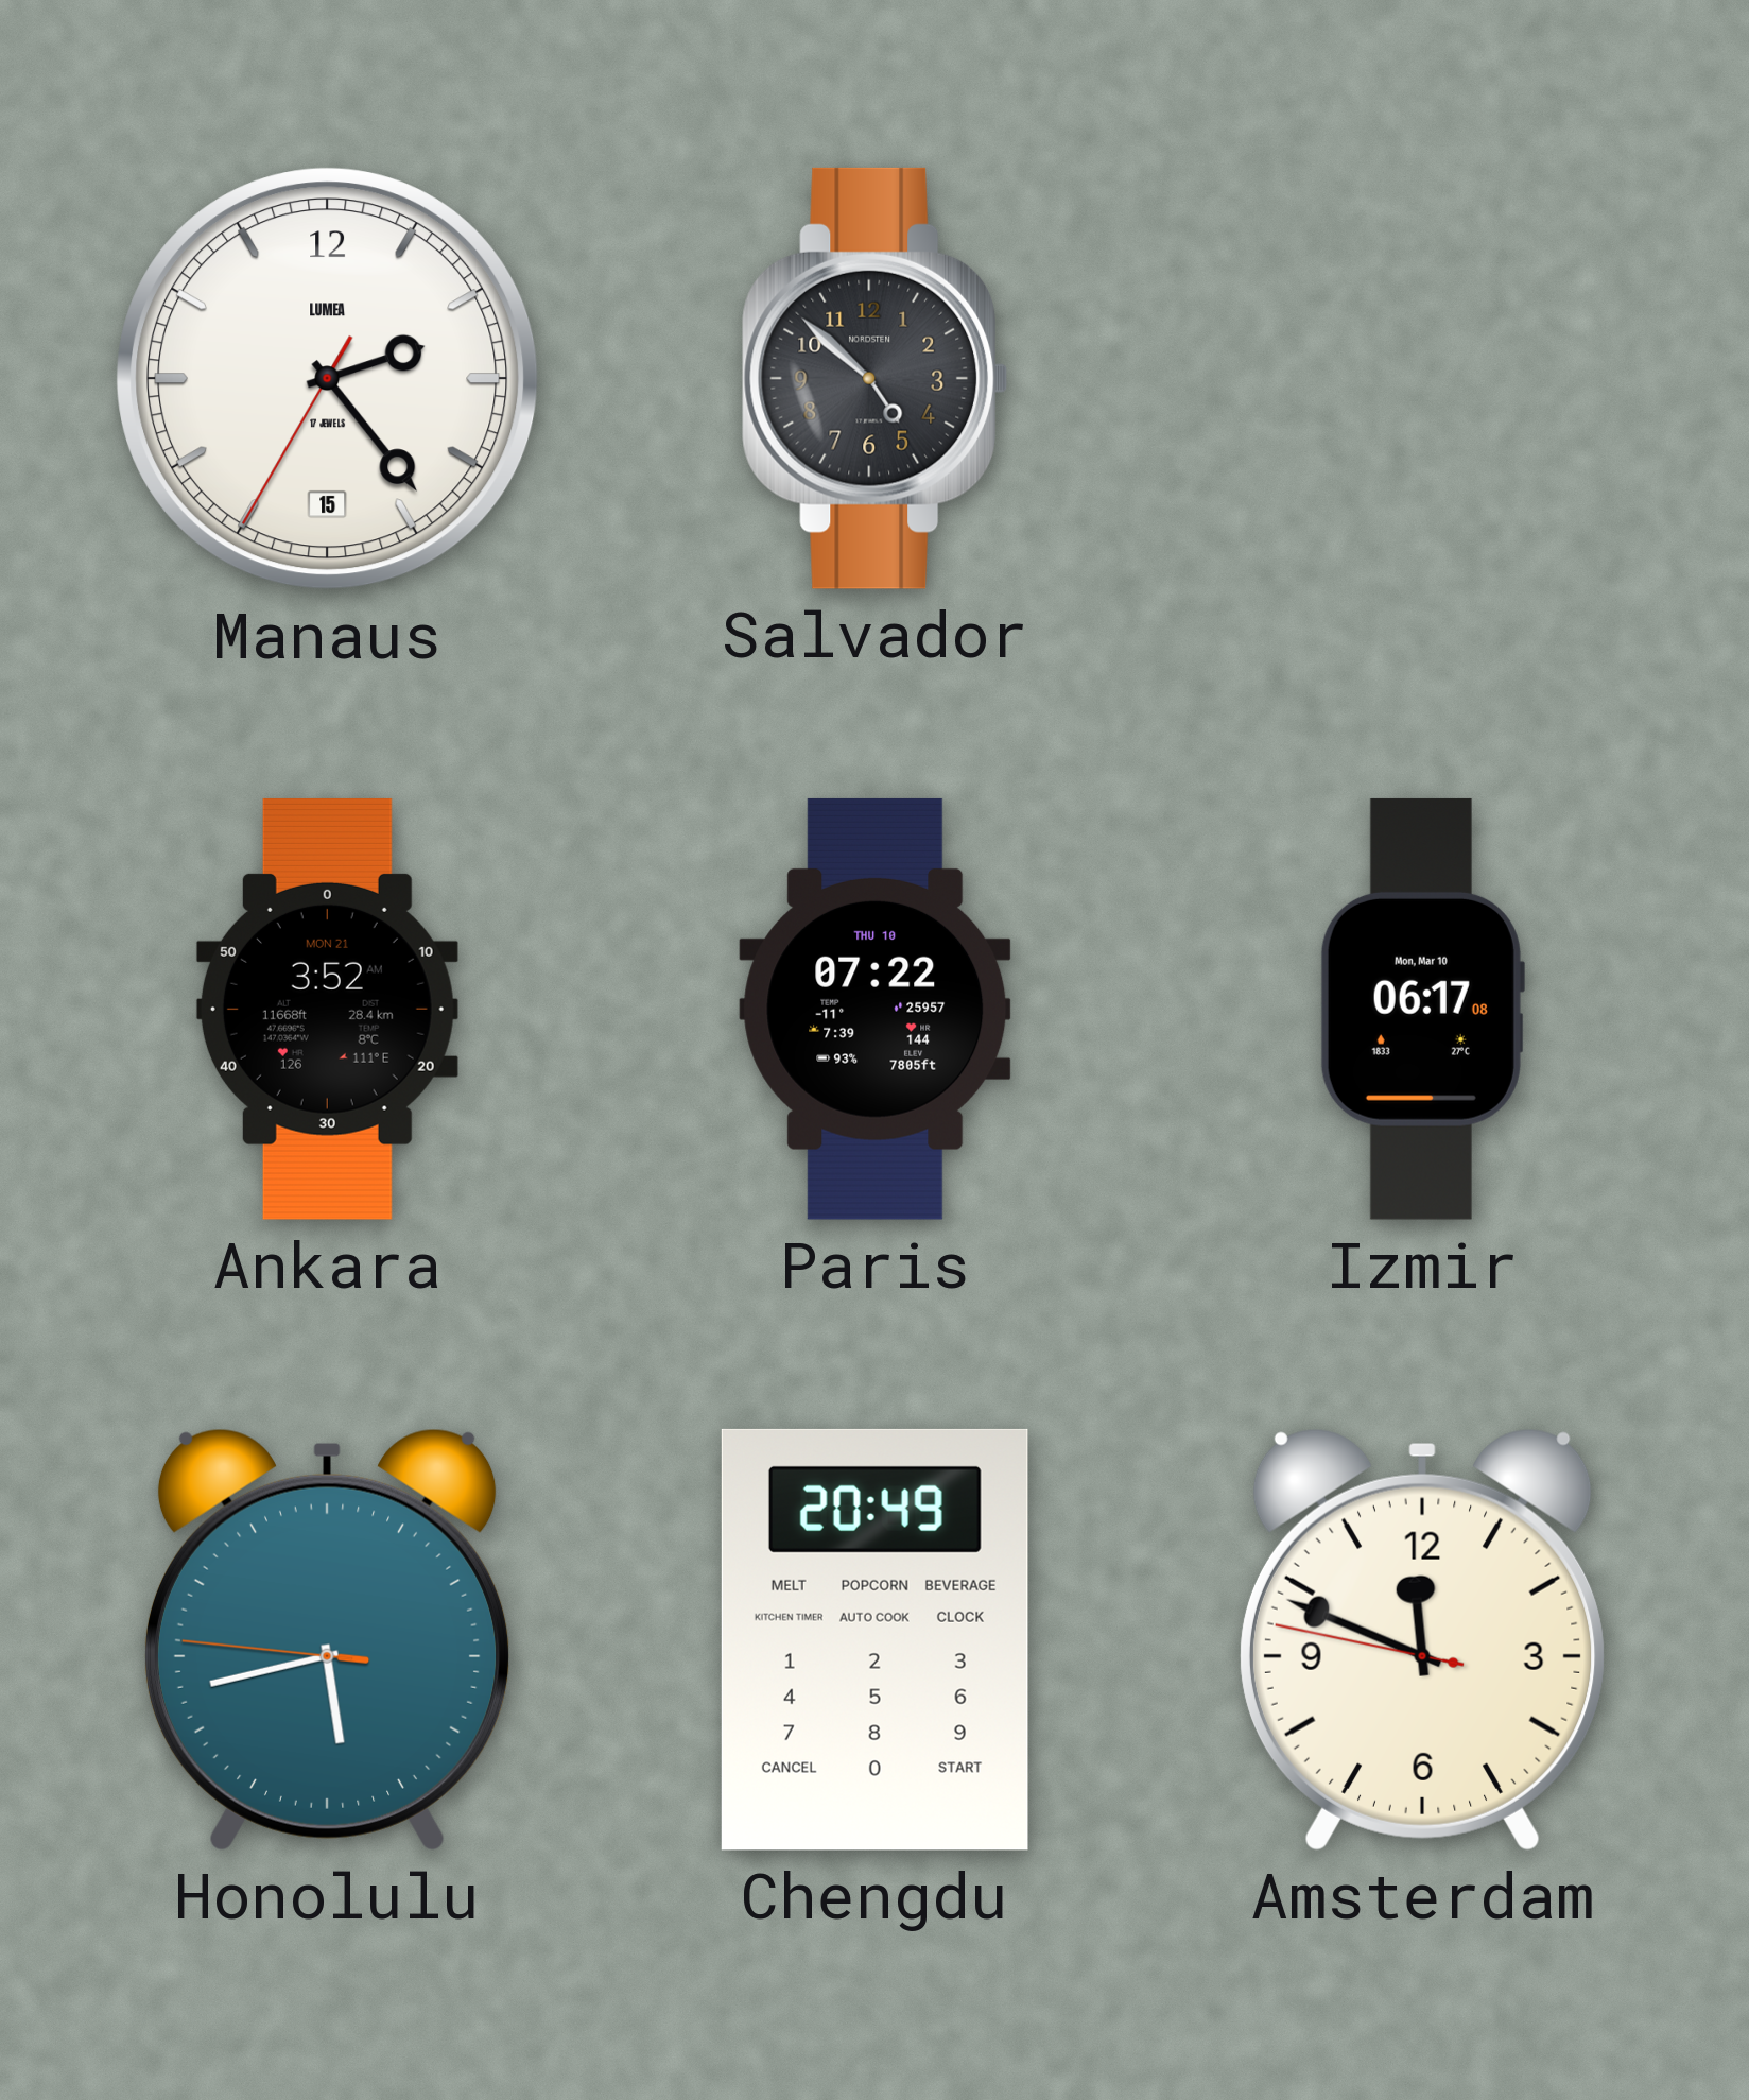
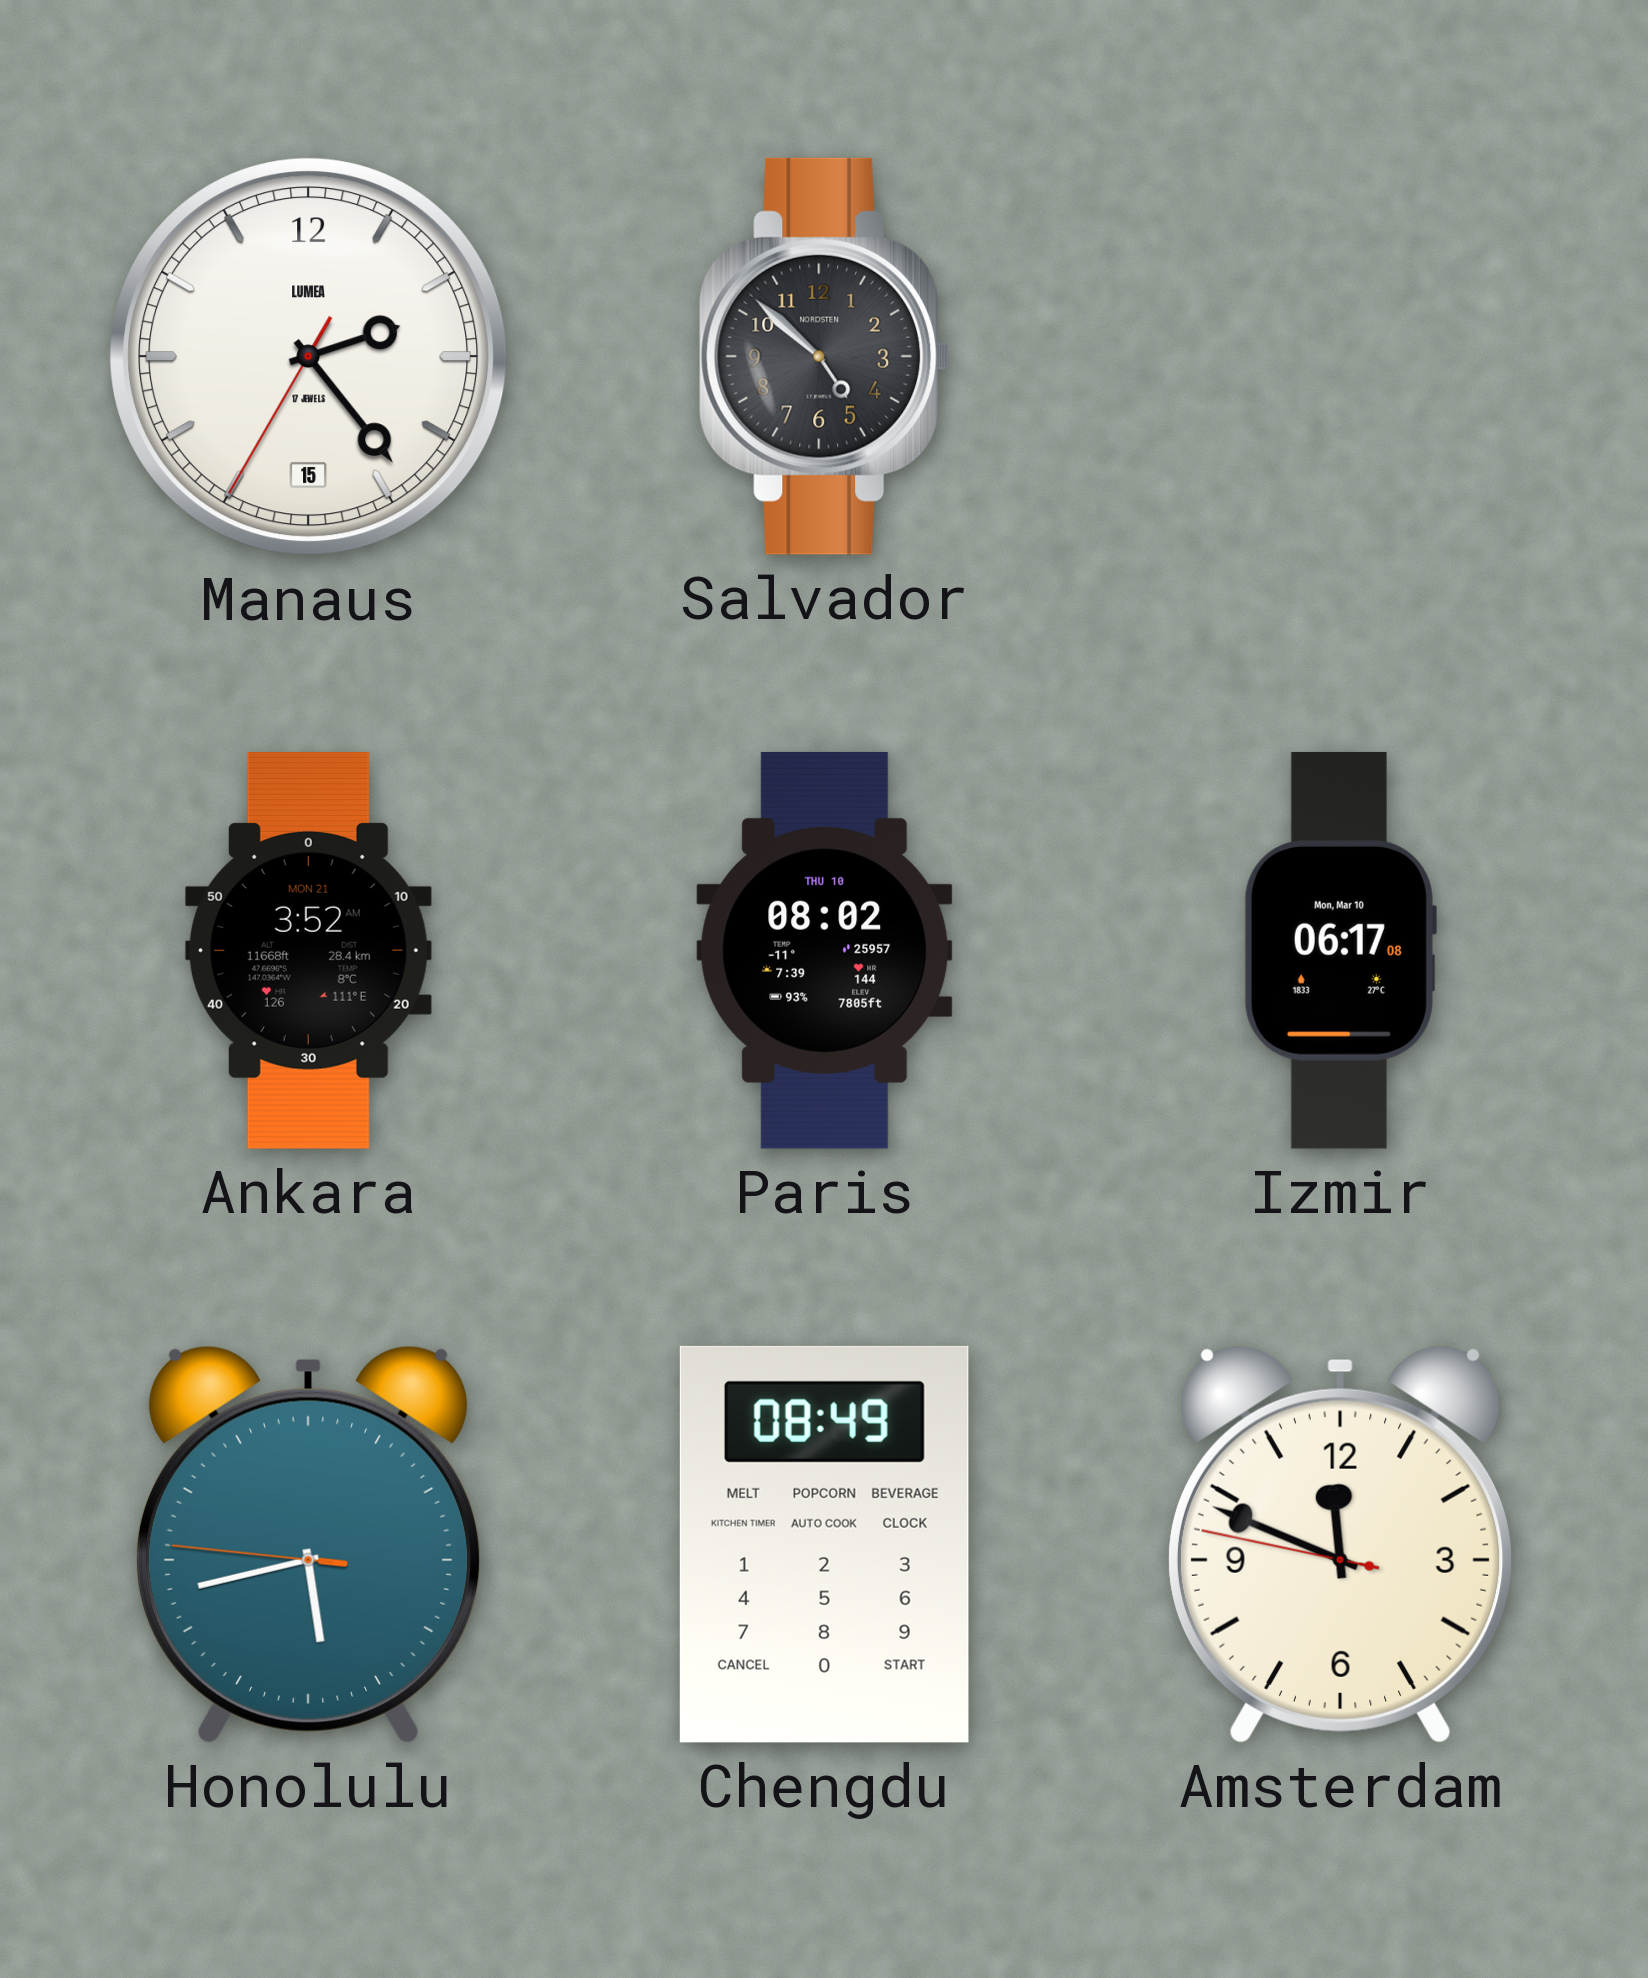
Paris: 07:22 -> 08:02 (825, 950)
Chengdu: 20:49 -> 08:49 (824, 1544)
